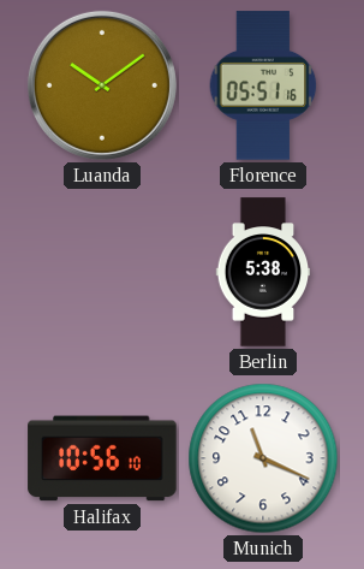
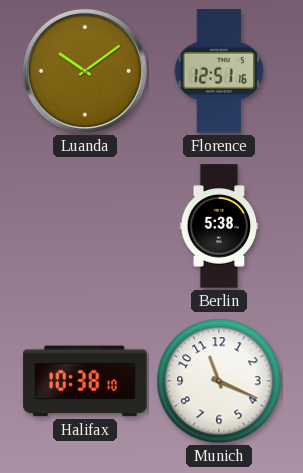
Florence: 05:51 -> 12:51 (219, 71)
Halifax: 10:56 -> 10:38 (85, 381)
